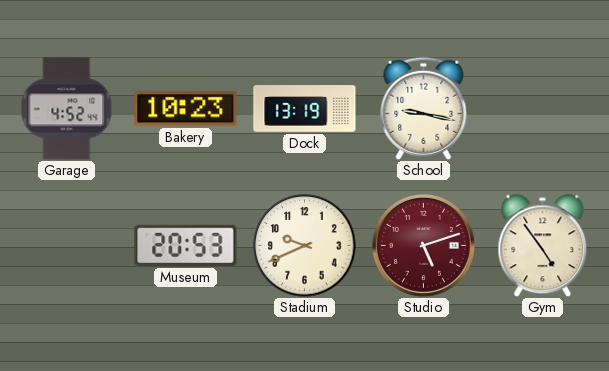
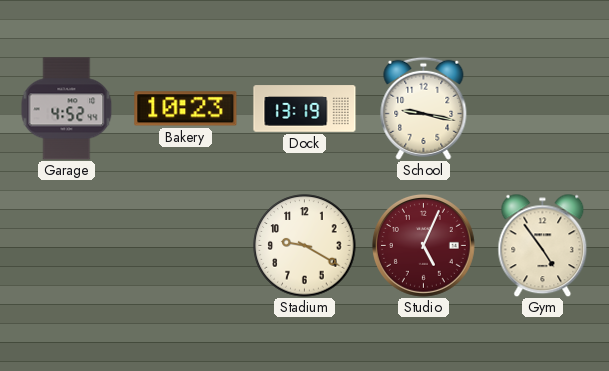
Museum: 20:53 -> none (186, 245)
Stadium: 9:41 -> 9:20 (305, 246)
Studio: 5:12 -> 5:04 (423, 245)
